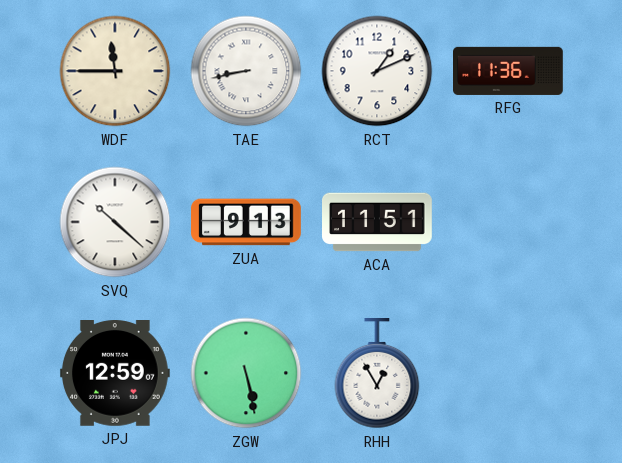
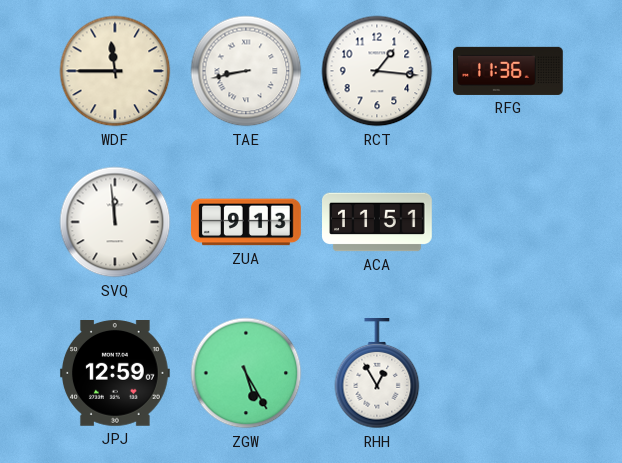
RCT: 1:11 -> 1:16 (377, 71)
SVQ: 10:22 -> 11:59 (115, 222)
ZGW: 5:28 -> 5:25 (246, 373)
